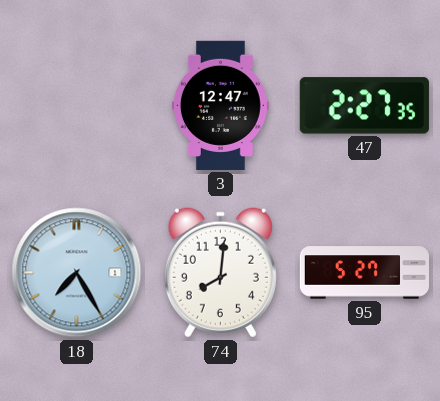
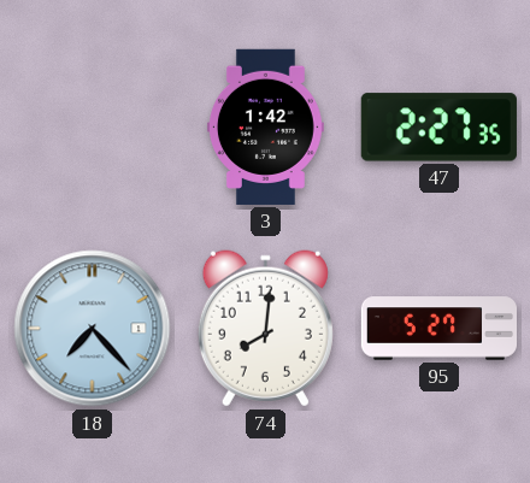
3: 12:47 -> 1:42 (265, 126)
18: 7:25 -> 7:23 (93, 329)
